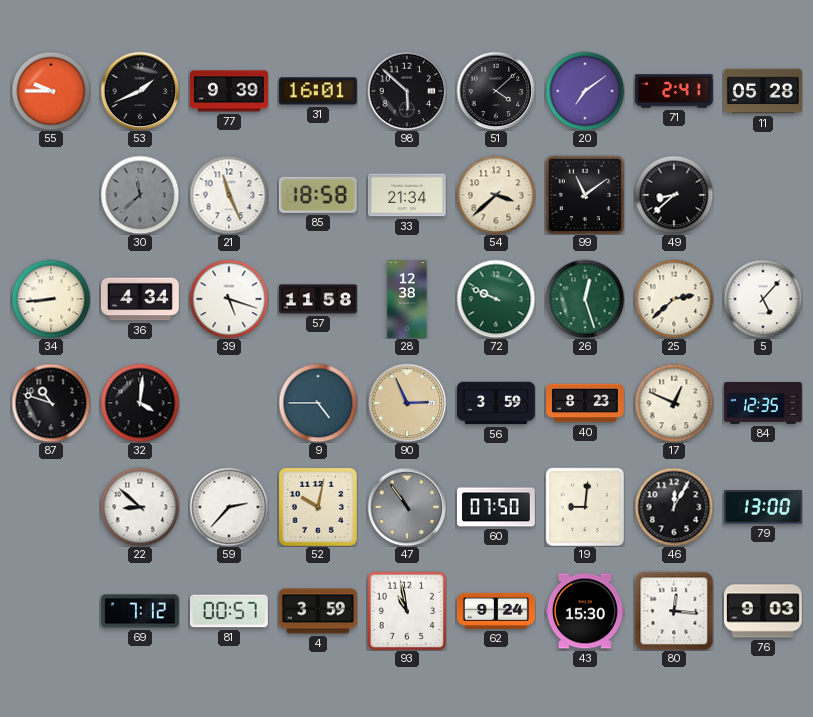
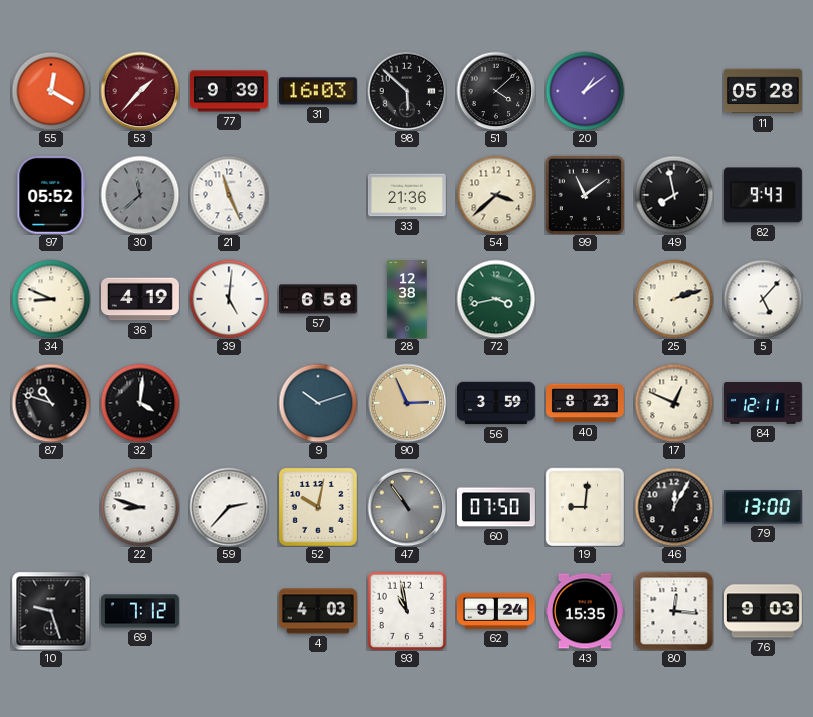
55: 9:45 -> 12:20 (51, 91)
53: 1:41 -> 1:37 (140, 91)
53 dial: black -> burgundy (140, 91)
31: 16:01 -> 16:03 (318, 91)
20: 7:09 -> 1:09 (585, 91)
71: 2:41 -> none (674, 91)
97: none -> 05:52 (51, 195)
85: 18:58 -> none (318, 195)
33: 21:34 -> 21:36 (407, 195)
49: 8:38 -> 7:58 (674, 195)
82: none -> 9:43 (763, 195)
34: 8:44 -> 8:49 (51, 299)
36: 4:34 -> 4:19 (141, 299)
39: 5:18 -> 5:01 (229, 299)
57: 11:58 -> 6:58 (319, 299)
72: 9:49 -> 3:43 (496, 299)
26: 12:27 -> none (585, 299)
25: 2:38 -> 2:12 (674, 299)
9: 4:45 -> 10:12 (318, 403)
84: 12:35 -> 12:11 (764, 404)
22: 8:52 -> 8:48 (140, 507)
10: none -> 9:27 (51, 611)
81: 00:57 -> none (229, 611)
4: 3:59 -> 4:03 (318, 611)
43: 15:30 -> 15:35 (585, 611)
